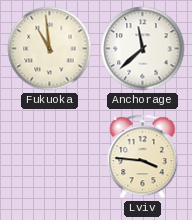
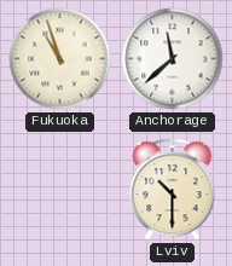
Fukuoka: 10:59 -> 10:57 (60, 59)
Lviv: 3:46 -> 10:30 (173, 190)
